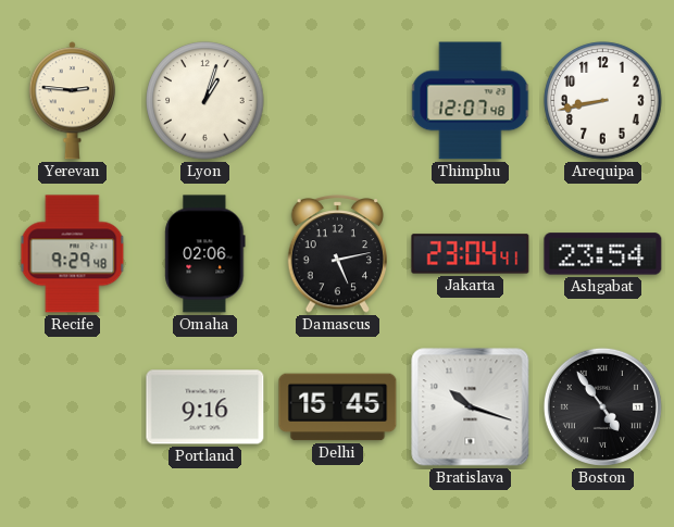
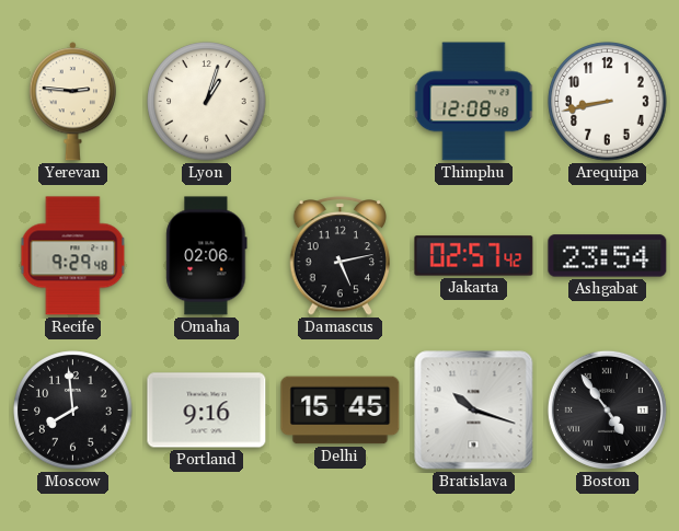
Thimphu: 12:07 -> 12:08 (474, 102)
Jakarta: 23:04 -> 02:57 (474, 256)
Moscow: none -> 7:59 (73, 411)
